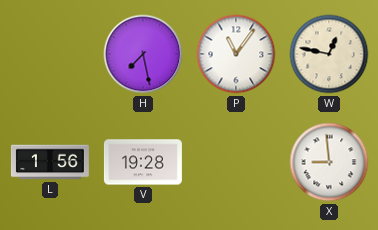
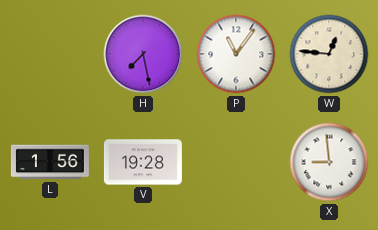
W: 12:47 -> 12:46 (329, 54)
